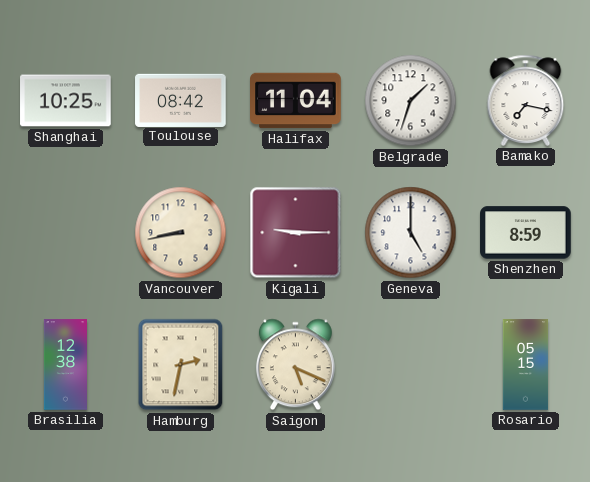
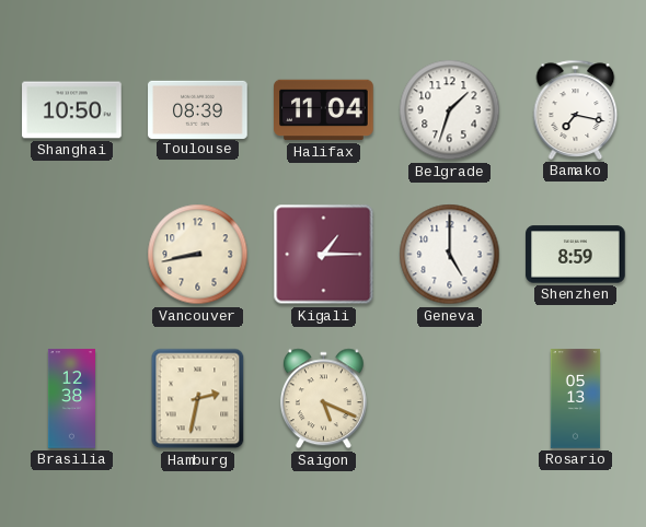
Shanghai: 10:25 -> 10:50 (72, 110)
Toulouse: 08:42 -> 08:39 (198, 109)
Kigali: 9:15 -> 1:15 (324, 255)
Rosario: 05:15 -> 05:13 (576, 399)
